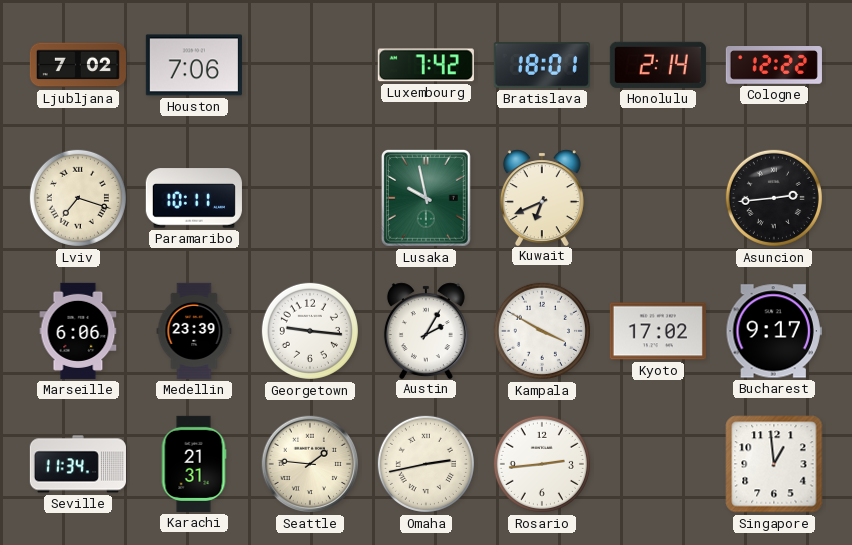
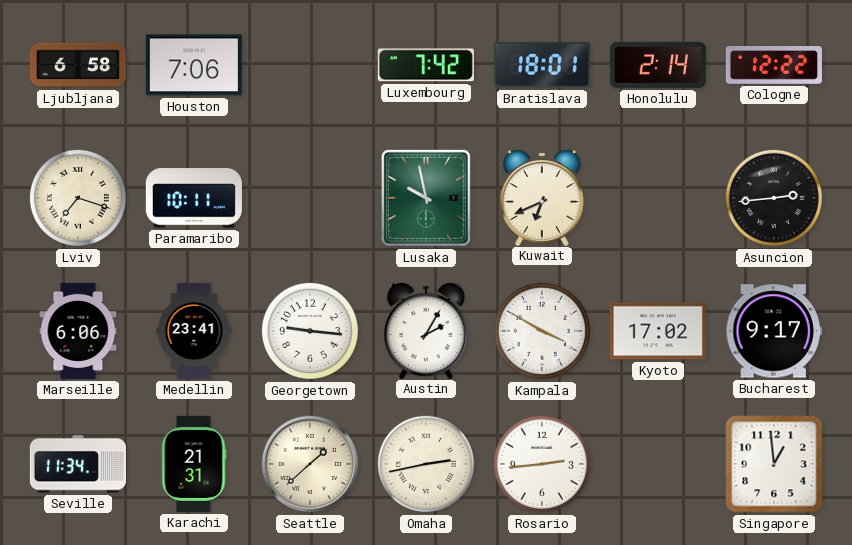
Ljubljana: 7:02 -> 6:58 (78, 65)
Medellin: 23:39 -> 23:41 (194, 331)
Seattle: 1:46 -> 1:38 (310, 464)
